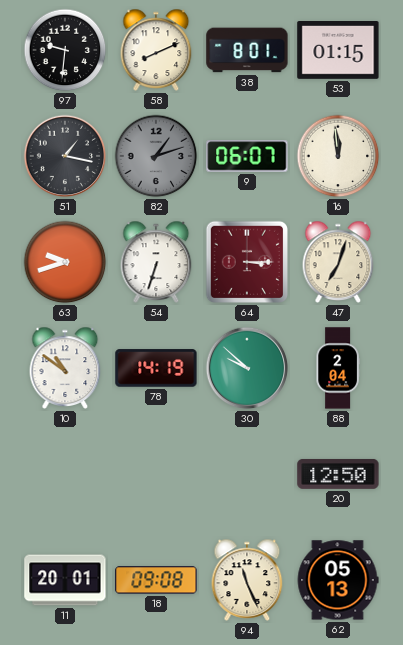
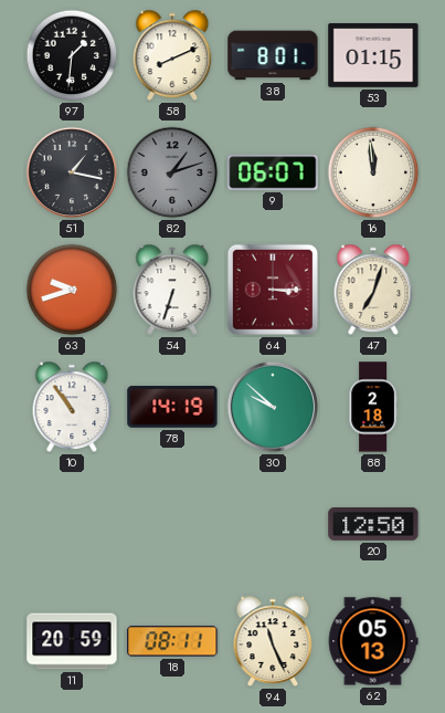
97: 9:31 -> 1:31 (72, 55)
10: 10:51 -> 10:54 (72, 407)
88: 2:04 -> 2:18 (373, 407)
11: 20:01 -> 20:59 (72, 641)
18: 09:08 -> 08:11 (172, 641)
